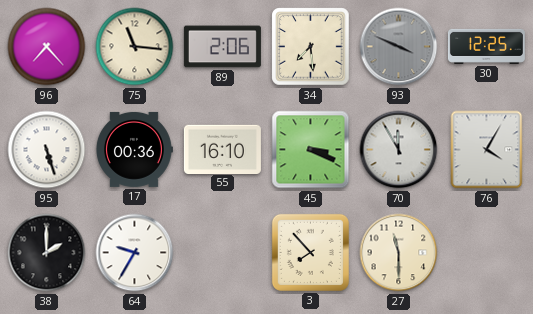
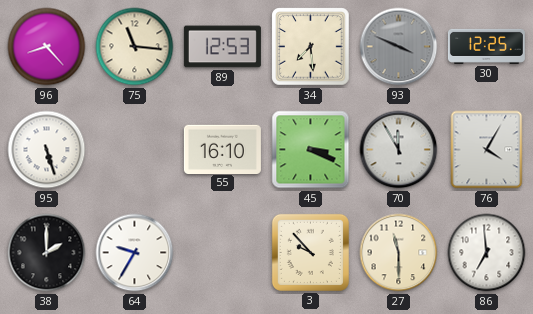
96: 7:23 -> 8:23 (47, 47)
89: 2:06 -> 12:53 (222, 47)
17: 00:36 -> none (134, 149)
3: 7:53 -> 9:53 (310, 252)
86: none -> 6:59 (487, 253)
